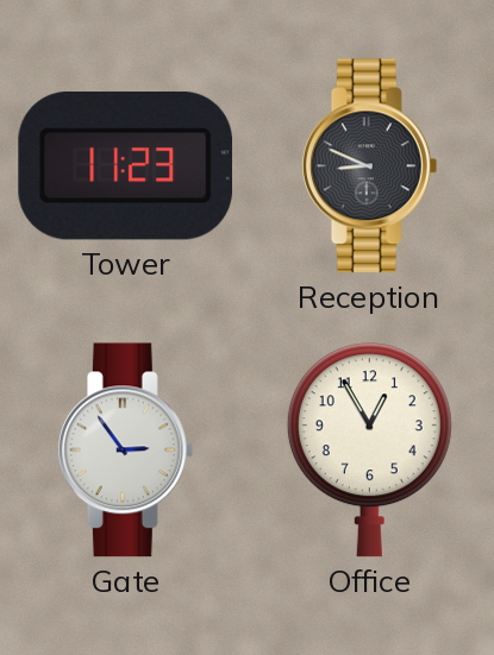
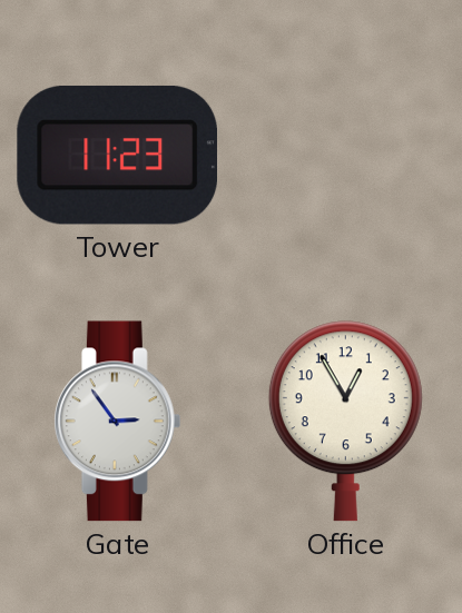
Reception: 8:49 -> none (369, 166)
